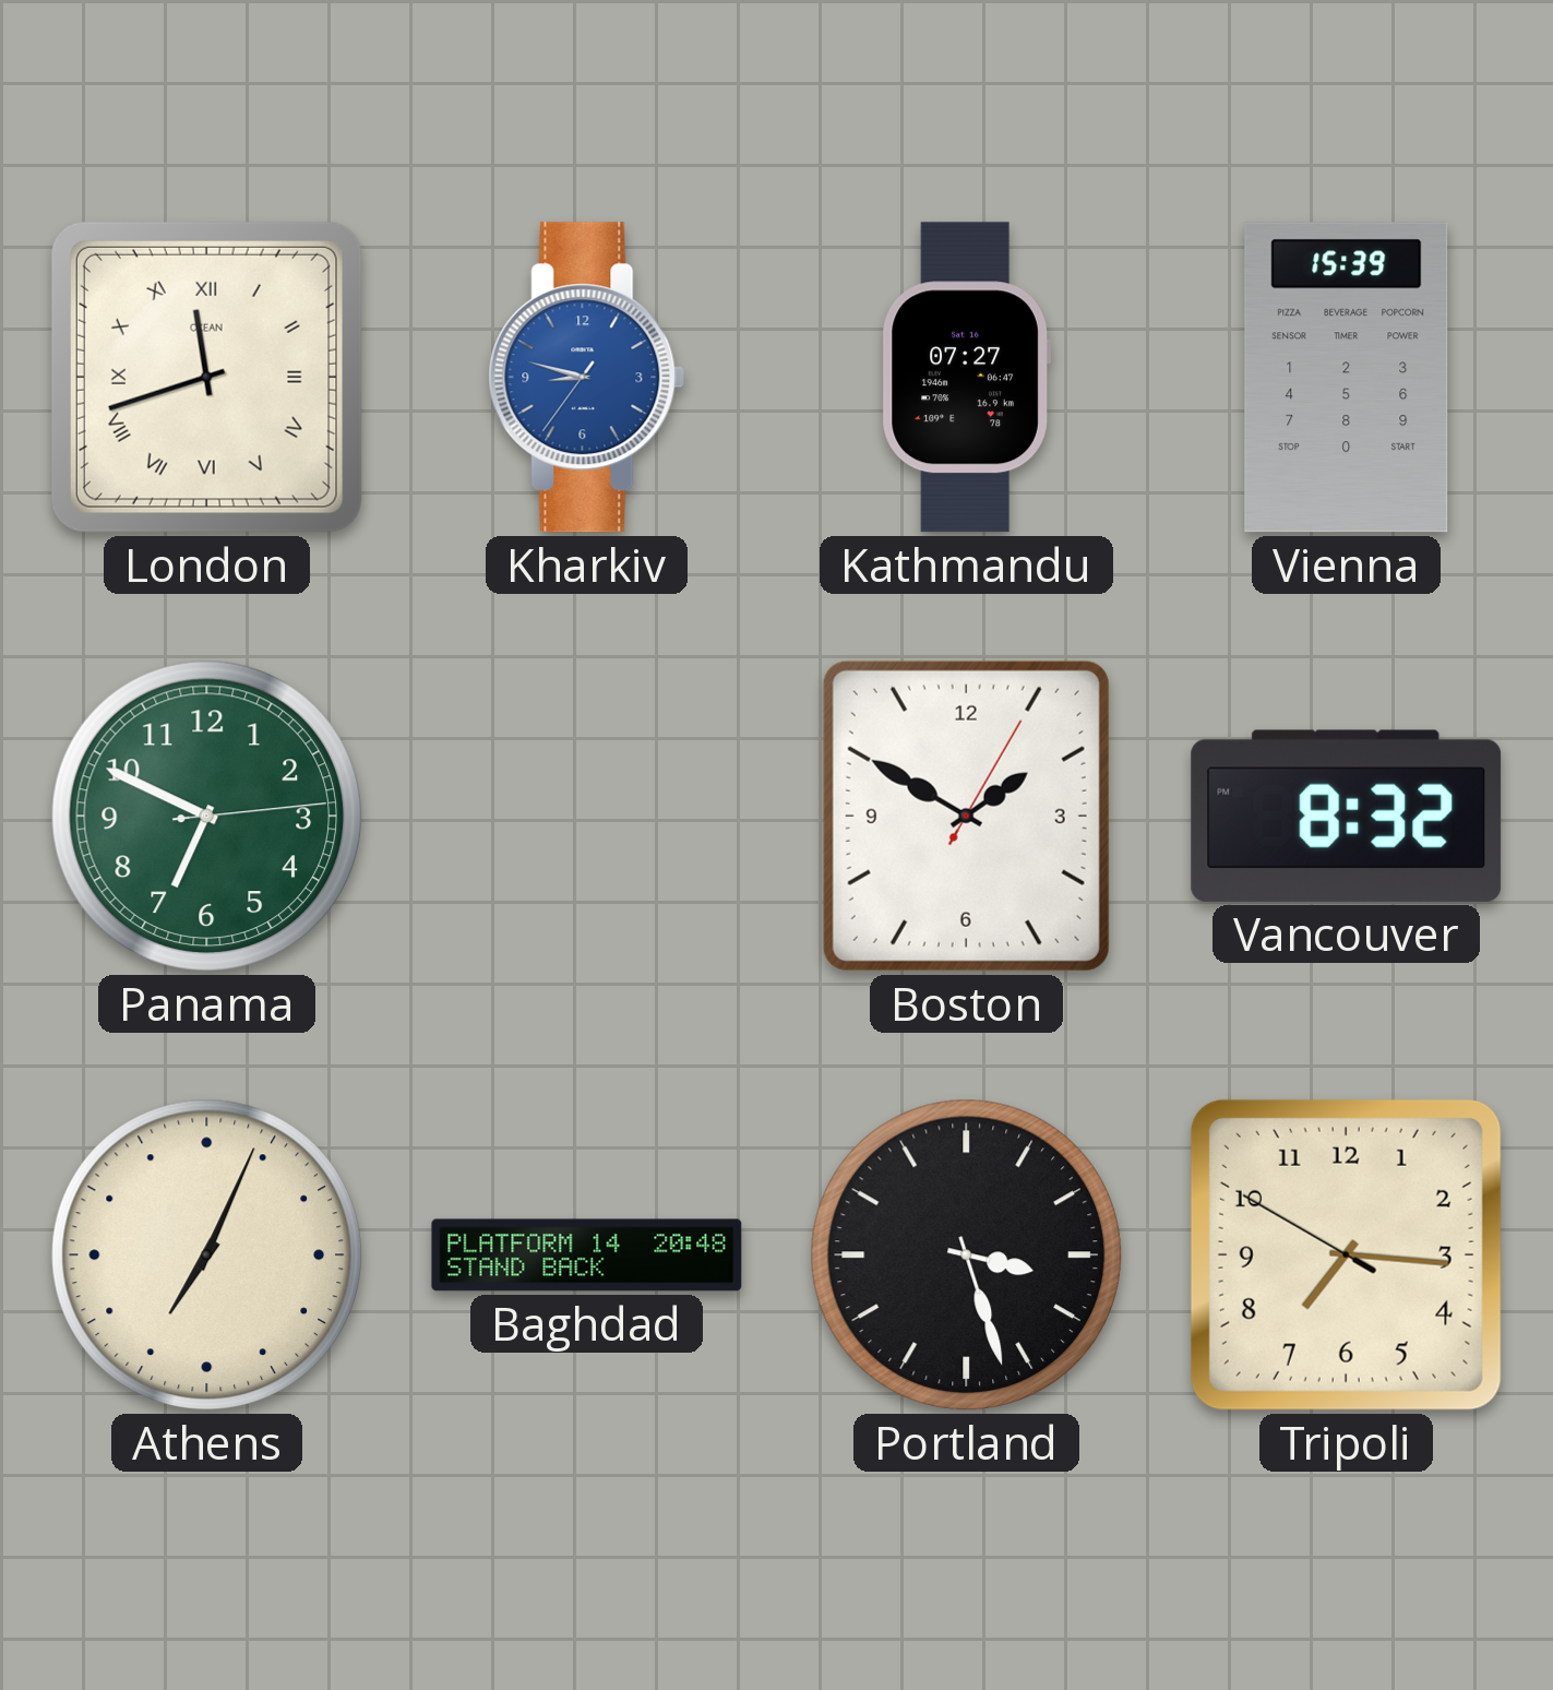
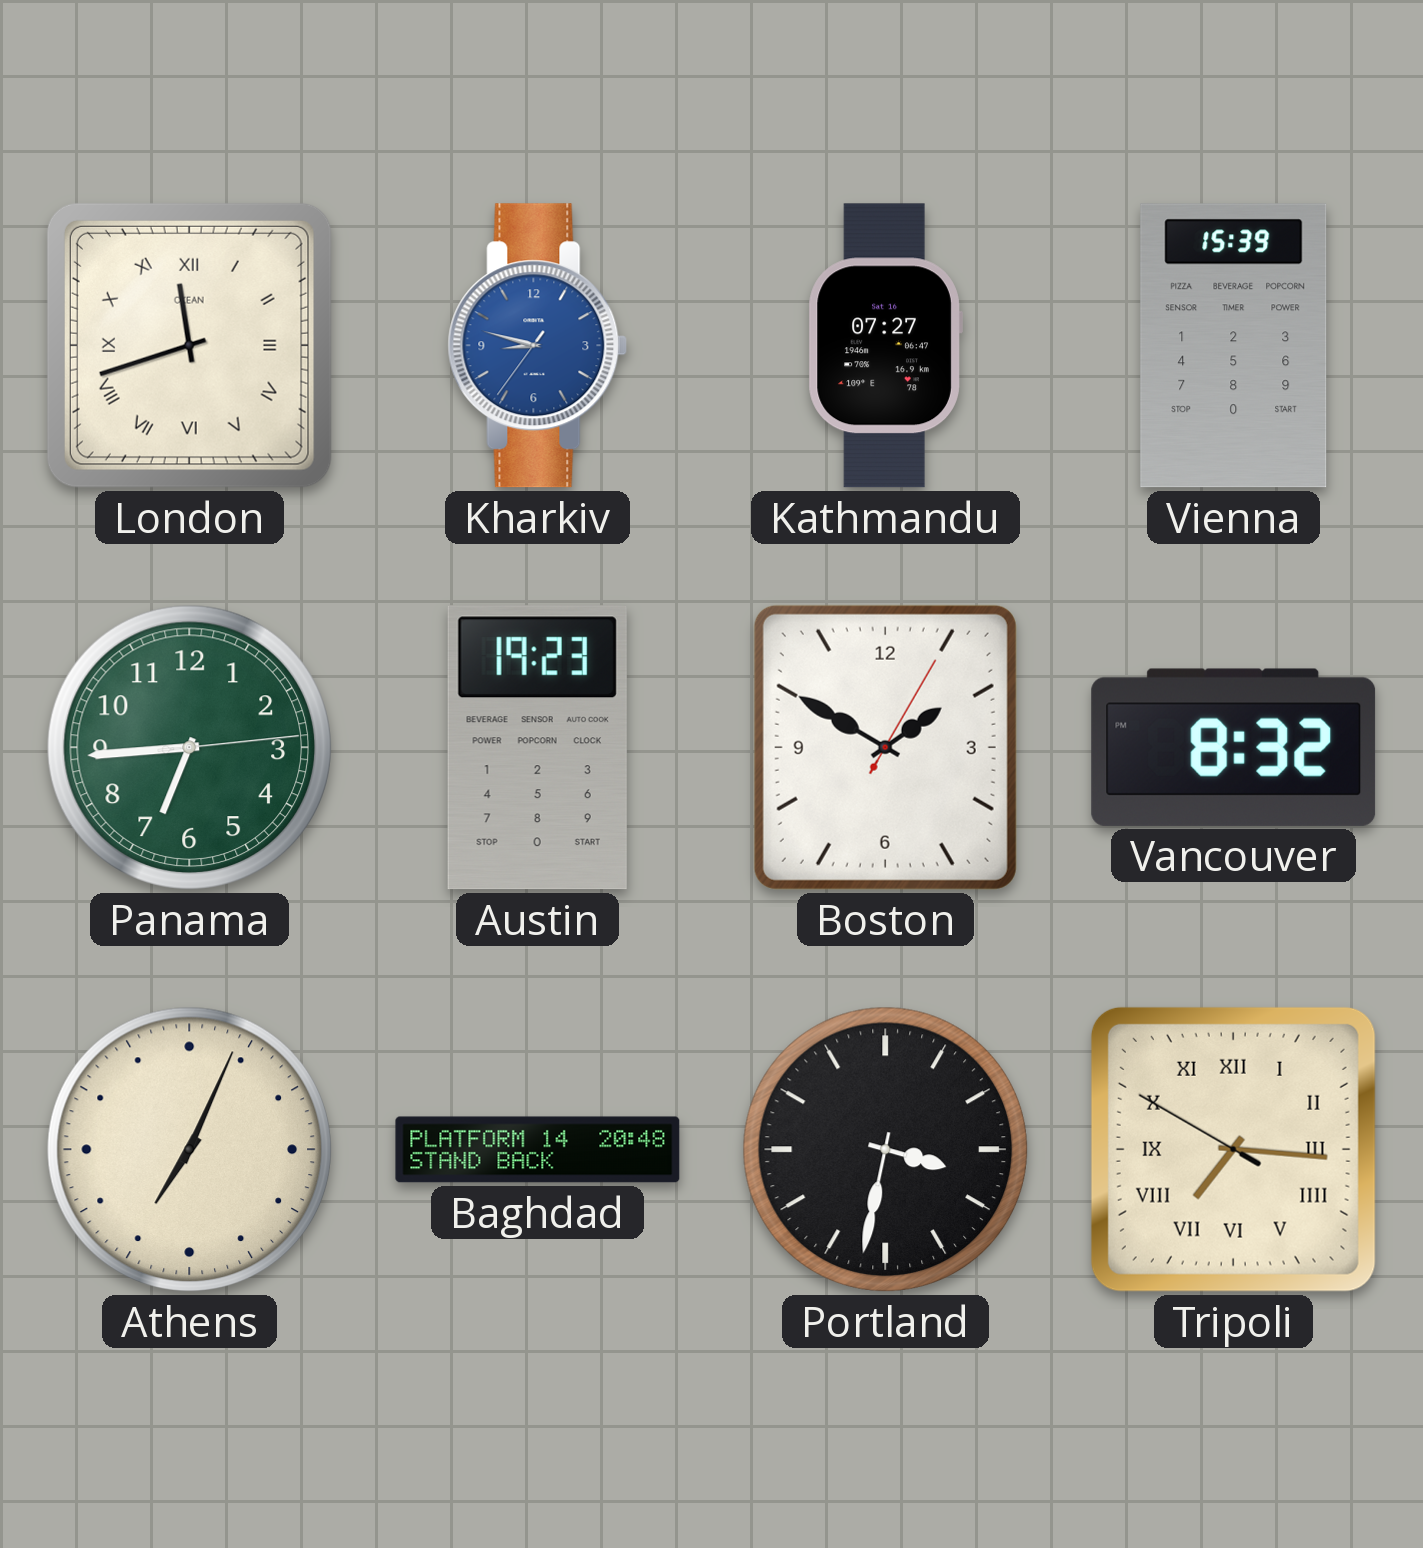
Panama: 6:49 -> 6:44 (189, 747)
Austin: none -> 19:23 (537, 748)
Portland: 3:27 -> 3:32 (885, 1149)
Tripoli numerals: Arabic -> Roman (1233, 1149)
